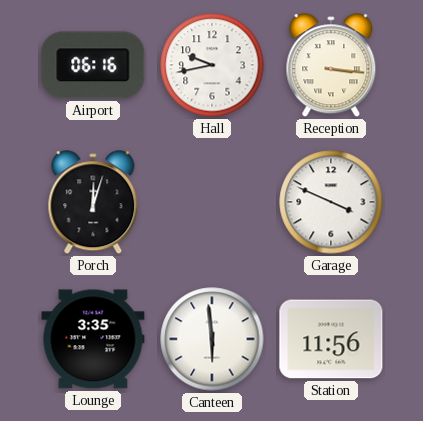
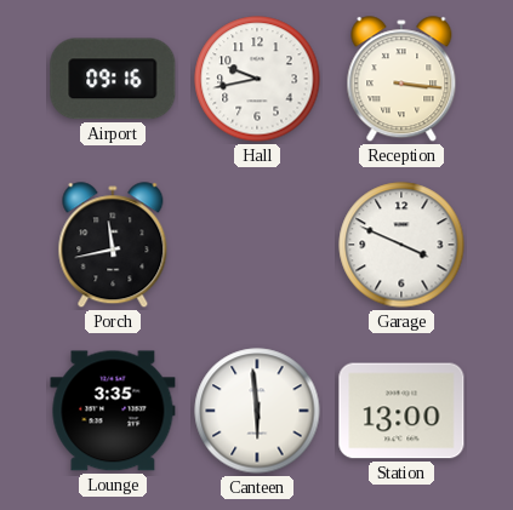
Airport: 06:16 -> 09:16 (113, 79)
Porch: 12:03 -> 11:43 (113, 246)
Station: 11:56 -> 13:00 (401, 411)
